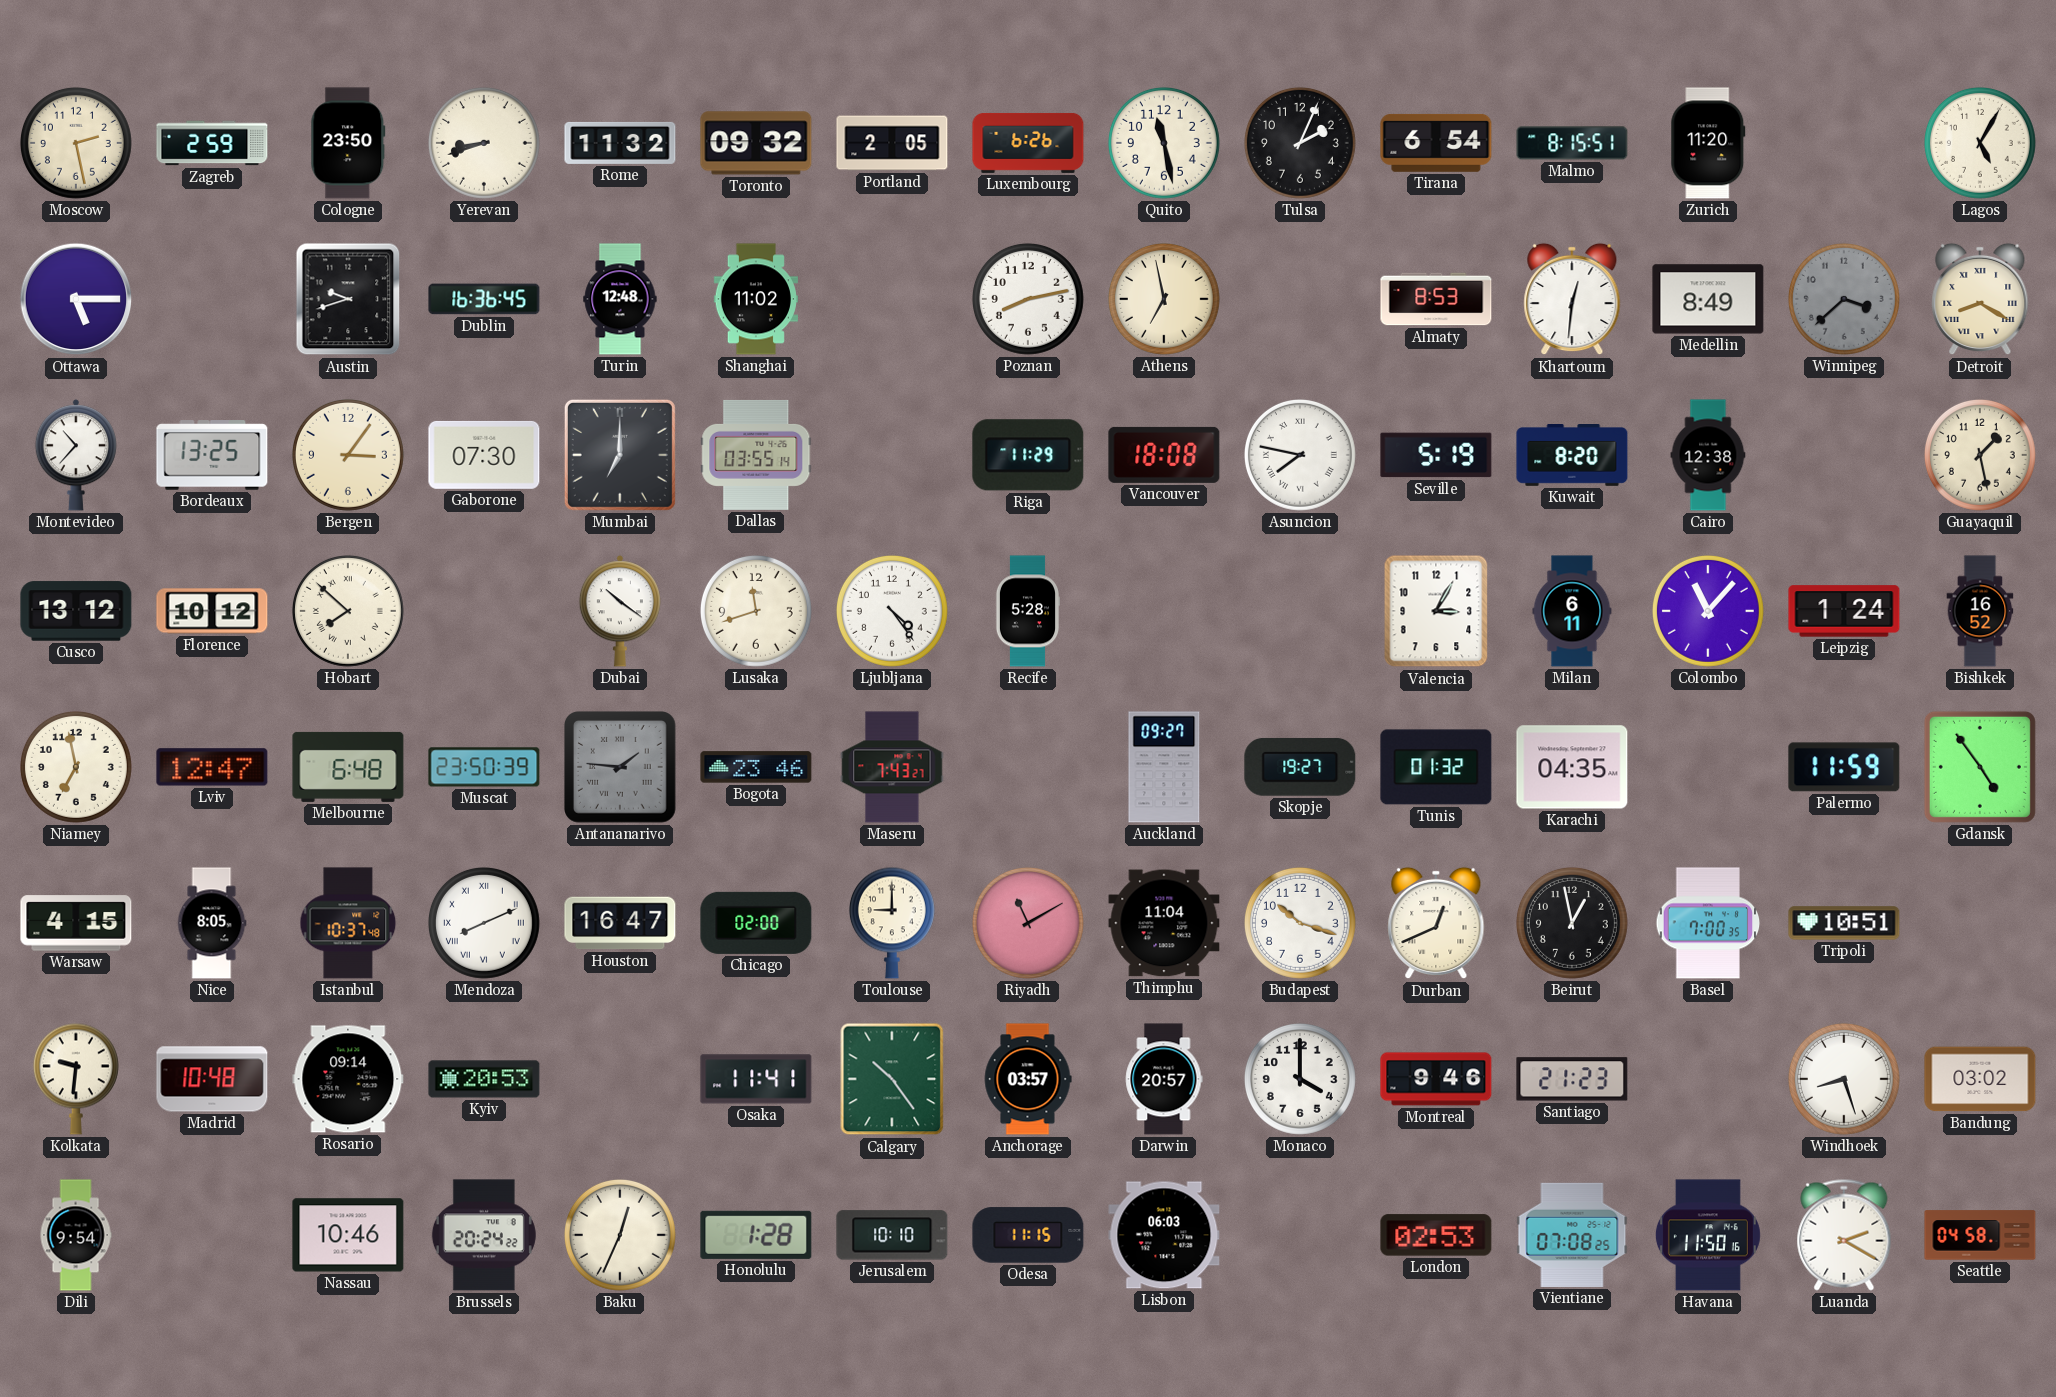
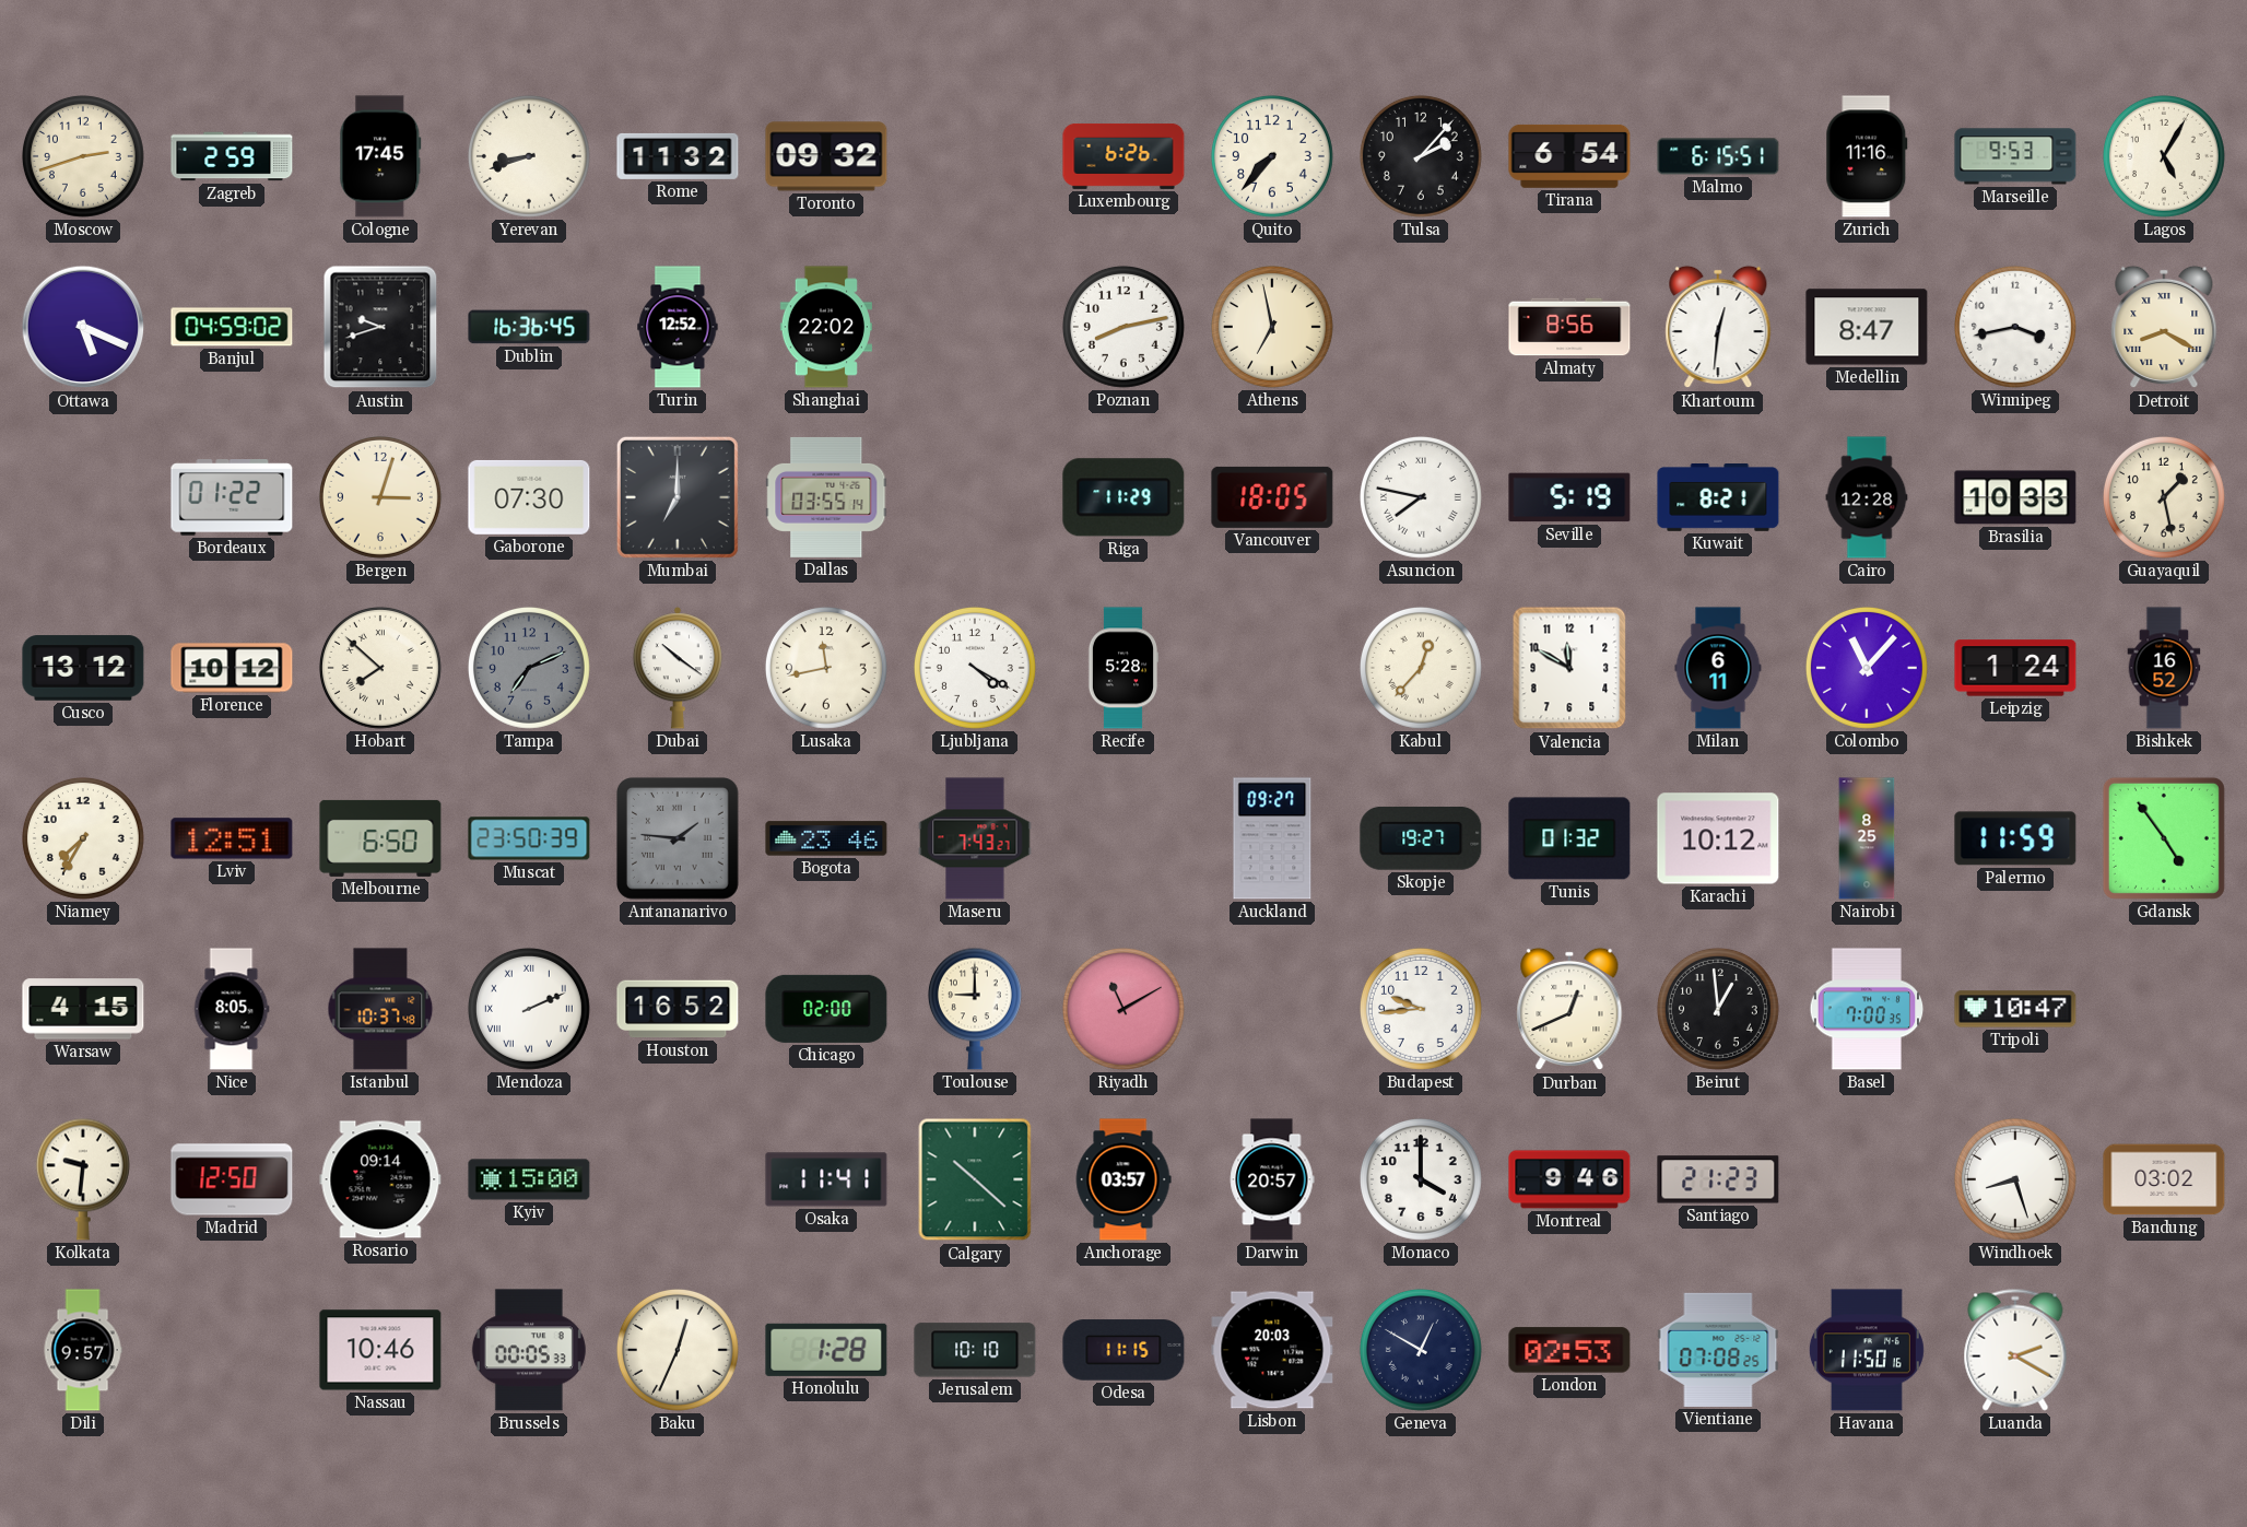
Moscow: 2:28 -> 2:42 (83, 156)
Cologne: 23:50 -> 17:45 (380, 156)
Portland: 2:05 -> none (892, 143)
Quito: 11:28 -> 7:37 (1272, 156)
Tulsa: 2:04 -> 2:07 (1421, 156)
Malmo: 8:15 -> 6:15 (1718, 156)
Zurich: 11:20 -> 11:16 (1867, 156)
Marseille: none -> 9:53 (2015, 156)
Ottawa: 5:15 -> 5:19 (83, 327)
Banjul: none -> 04:59 (232, 327)
Turin: 12:48 -> 12:52 (678, 327)
Shanghai: 11:02 -> 22:02 (826, 327)
Almaty: 8:53 -> 8:56 (1569, 327)
Medellin: 8:49 -> 8:47 (1867, 327)
Winnipeg: 3:38 -> 3:43 (2015, 327)
Winnipeg dial: grey -> white (2015, 327)
Montevideo: 10:37 -> none (75, 455)
Bordeaux: 13:25 -> 01:22 (232, 497)
Bergen: 3:06 -> 3:03 (380, 497)
Vancouver: 18:08 -> 18:05 (1272, 497)
Kuwait: 8:20 -> 8:21 (1718, 498)
Cairo: 12:38 -> 12:28 (1867, 497)
Brasilia: none -> 10:33 (2015, 497)
Tampa: none -> 7:11 (529, 668)
Lusaka: 11:42 -> 11:43 (826, 668)
Ljubljana: 4:24 -> 4:20 (975, 668)
Kabul: none -> 12:37 (1421, 668)
Valencia: 3:05 -> 11:50 (1569, 668)
Niamey: 6:58 -> 7:35 (83, 838)
Lviv: 12:47 -> 12:51 (232, 838)
Melbourne: 6:48 -> 6:50 (380, 838)
Karachi: 04:35 -> 10:12 (1718, 838)
Nairobi: none -> 8:25 (1867, 838)
Mendoza: 8:11 -> 2:11 (529, 1009)
Houston: 16:47 -> 16:52 (678, 1009)
Thimphu: 11:04 -> none (1164, 923)
Budapest: 10:18 -> 9:44 (1421, 1009)
Beirut: 12:58 -> 12:59 (1718, 1009)
Tripoli: 10:51 -> 10:47 (2015, 1009)
Madrid: 10:48 -> 12:50 (232, 1179)
Kyiv: 20:53 -> 15:00 (529, 1179)
Calgary: 10:24 -> 10:22 (975, 1179)
Dili: 9:54 -> 9:57 (83, 1350)
Brussels: 20:24 -> 00:05 (529, 1350)
Lisbon: 06:03 -> 20:03 (1272, 1350)
Geneva: none -> 12:50 (1421, 1350)
Seattle: 04:58 -> none (1980, 1235)
